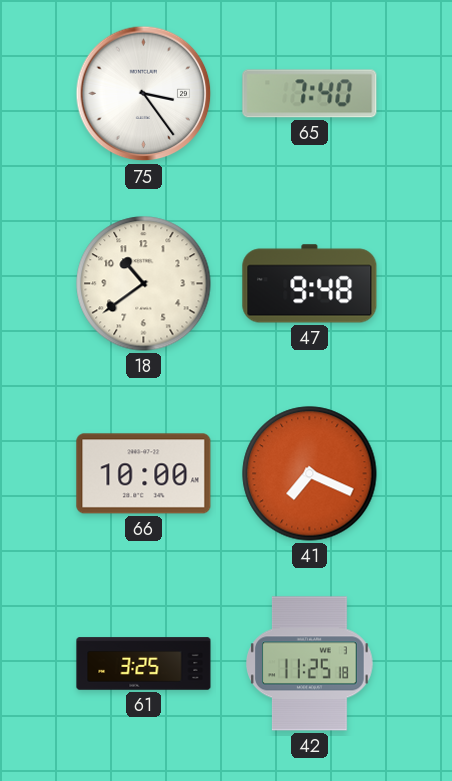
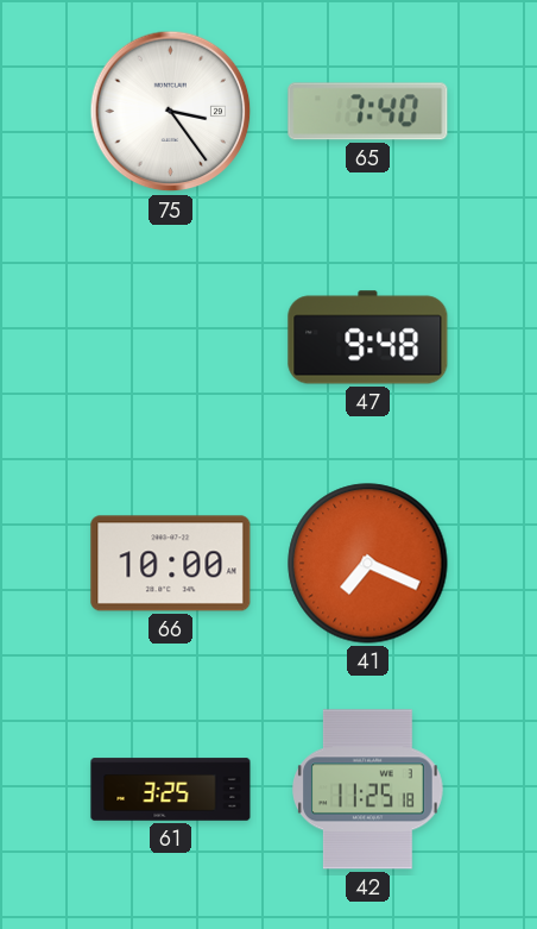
18: 10:39 -> none (144, 284)
